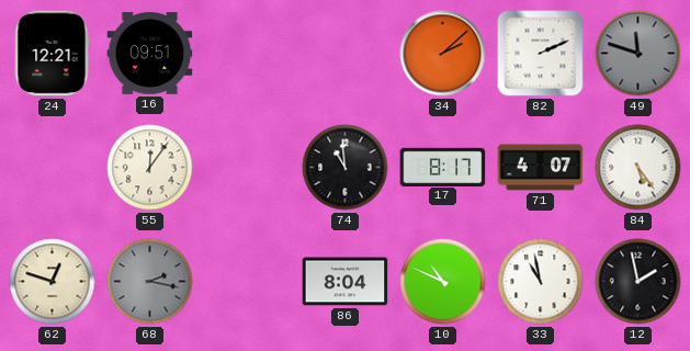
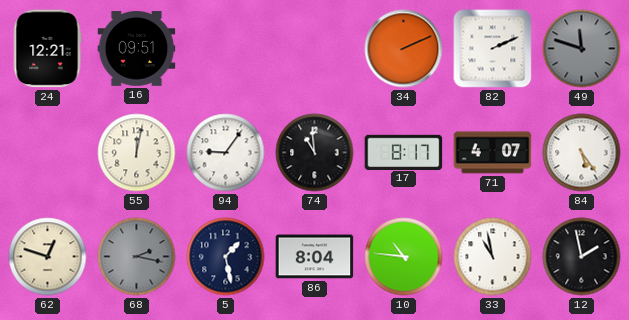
34: 2:08 -> 2:11 (404, 49)
55: 12:06 -> 12:02 (137, 153)
94: none -> 9:06 (226, 153)
5: none -> 1:28 (226, 257)
10: 10:49 -> 10:46 (404, 257)
